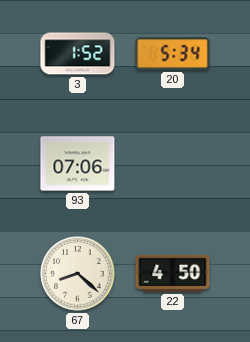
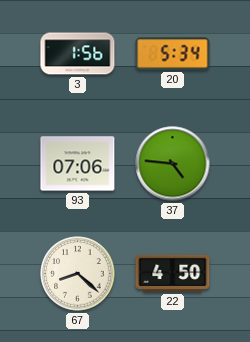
3: 1:52 -> 1:56 (78, 54)
37: none -> 4:46 (173, 164)
